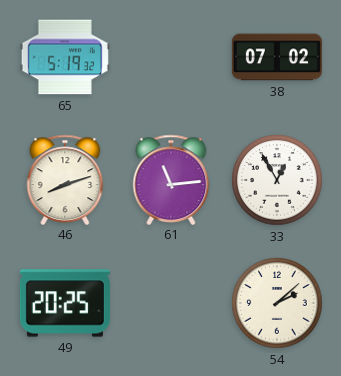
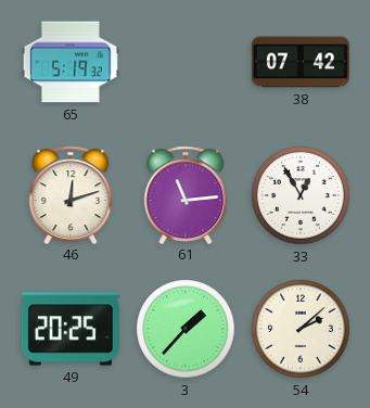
38: 07:02 -> 07:42 (301, 62)
46: 8:12 -> 12:12 (71, 194)
3: none -> 1:37 (186, 329)
